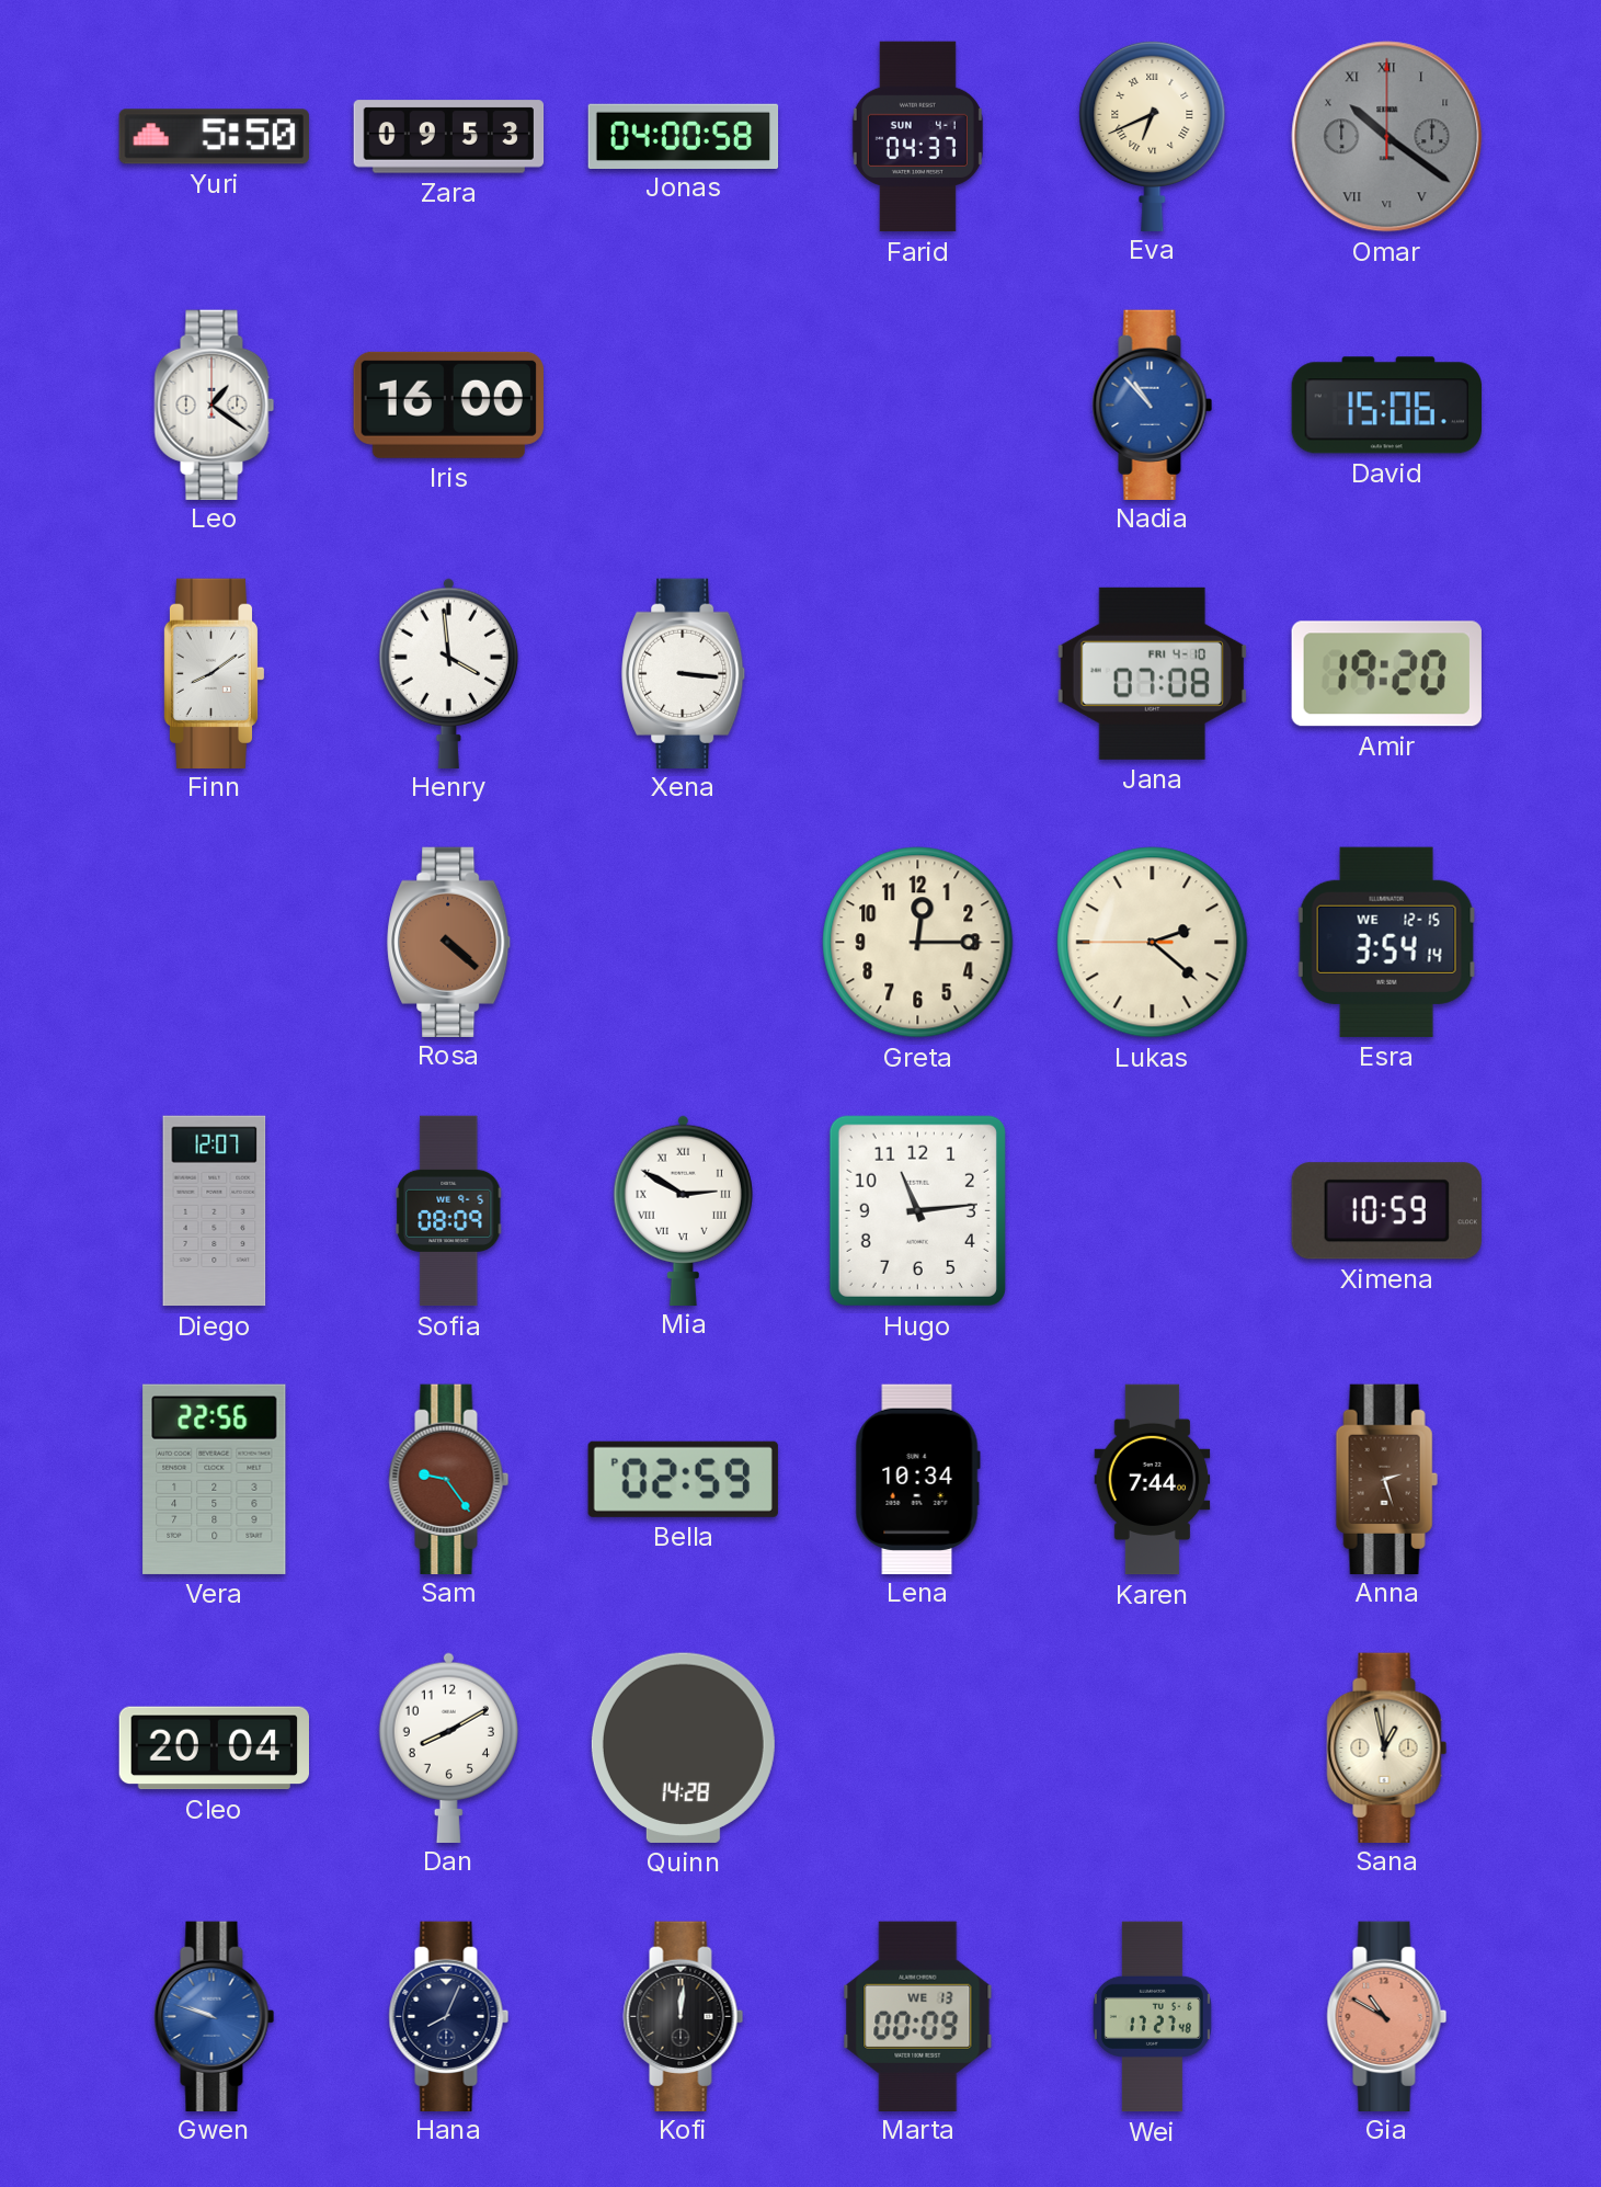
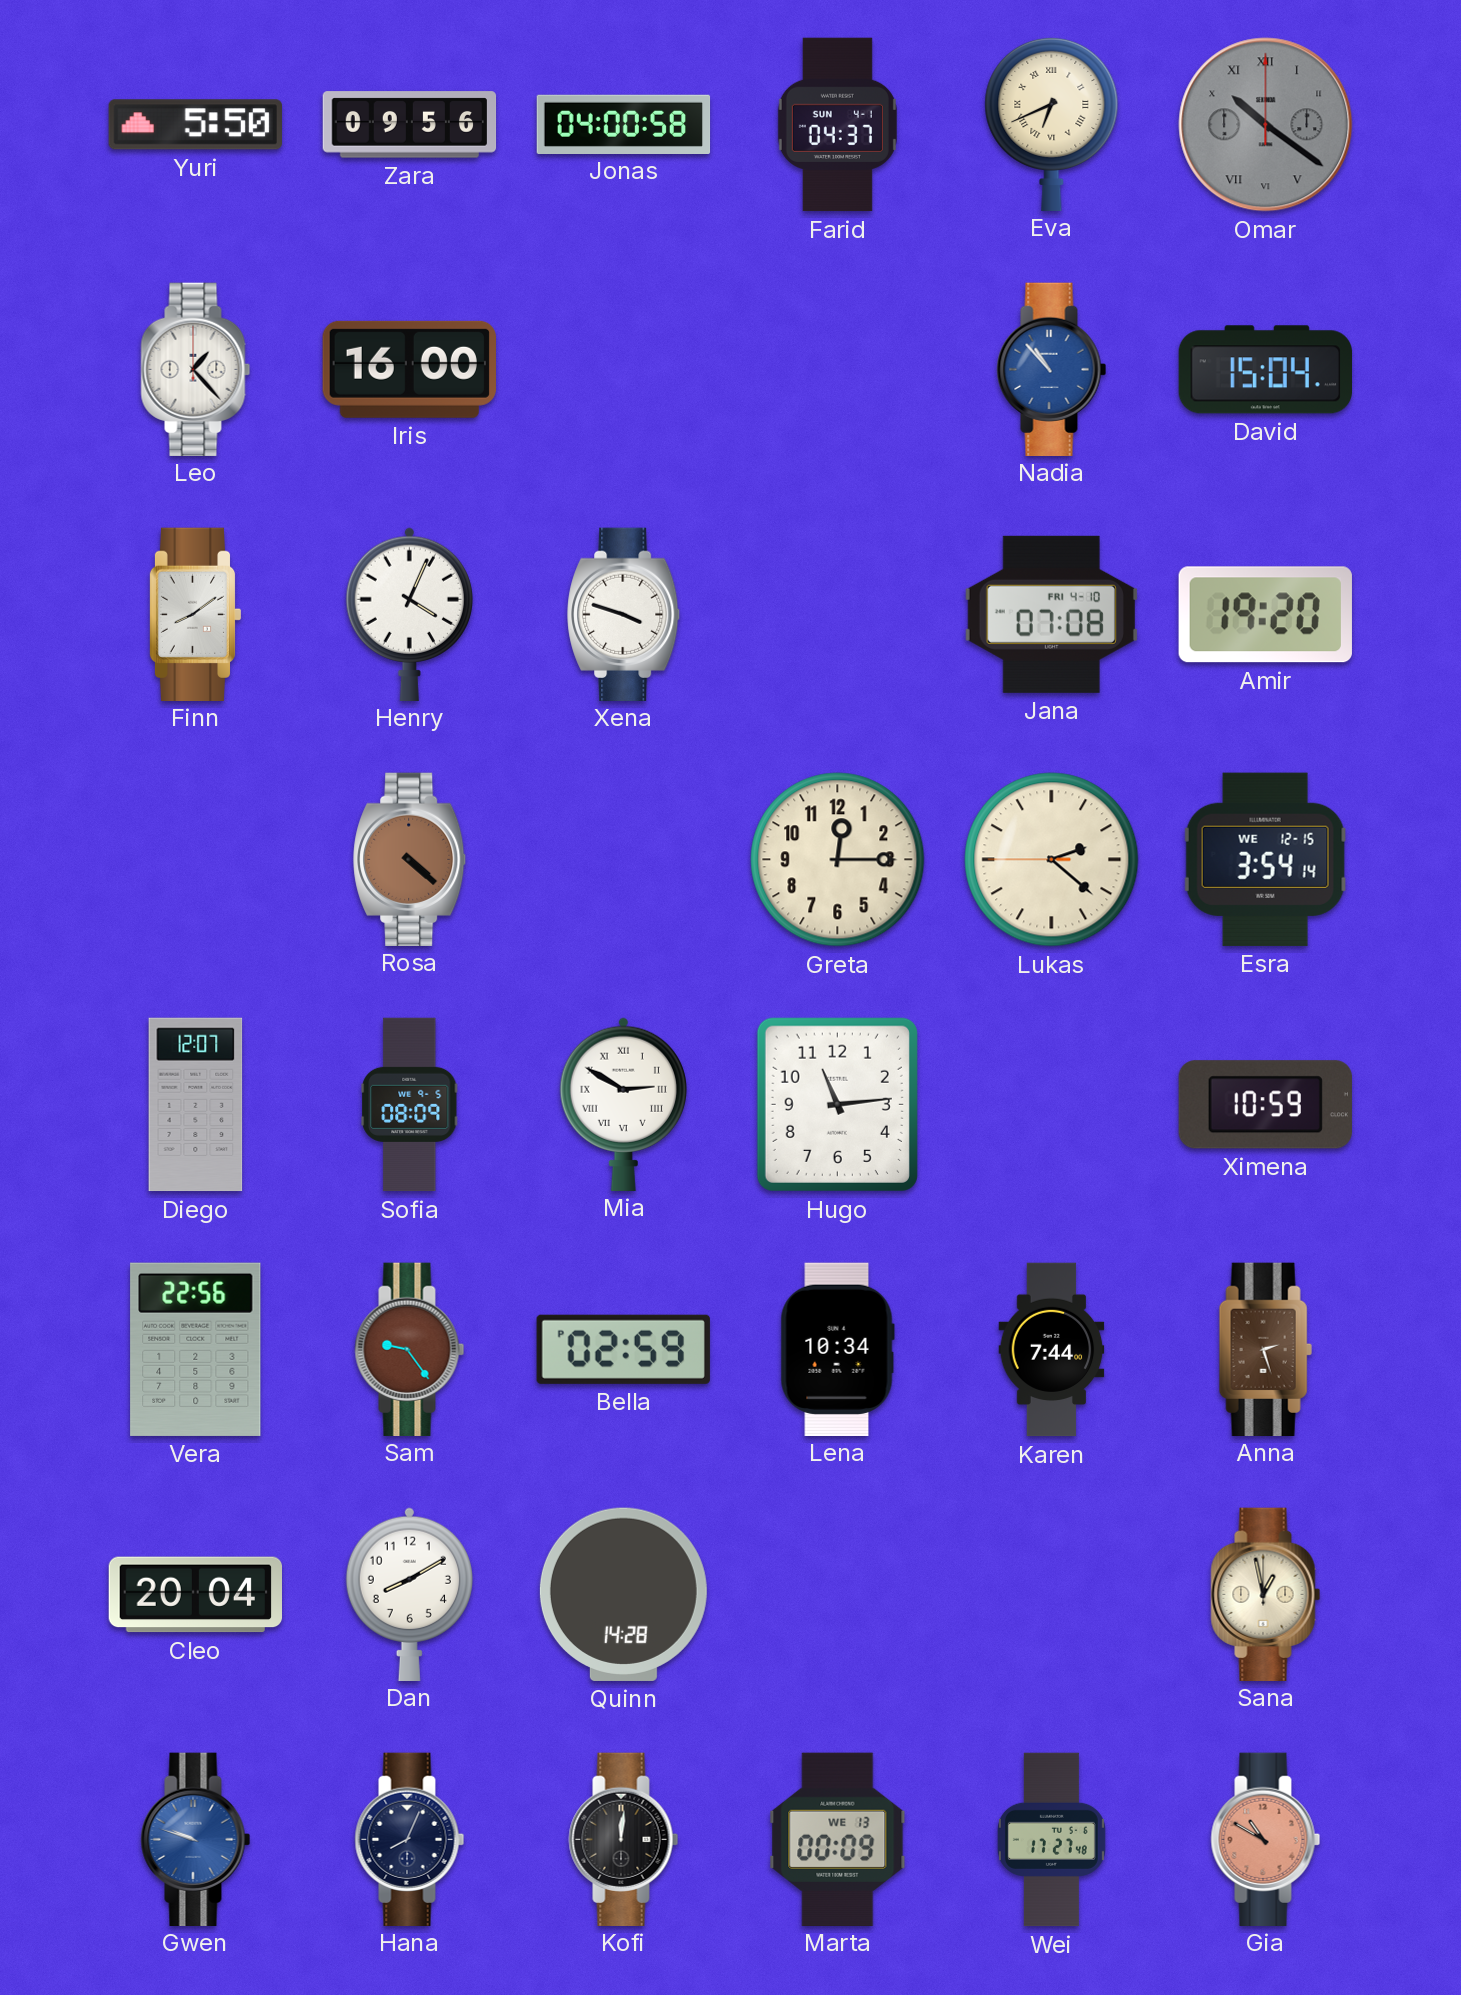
Zara: 09:53 -> 09:56 (410, 125)
Leo: 1:21 -> 1:23 (196, 369)
David: 15:06 -> 15:04 (1265, 370)
Henry: 3:59 -> 4:04 (409, 614)
Xena: 3:16 -> 3:48 (624, 614)
